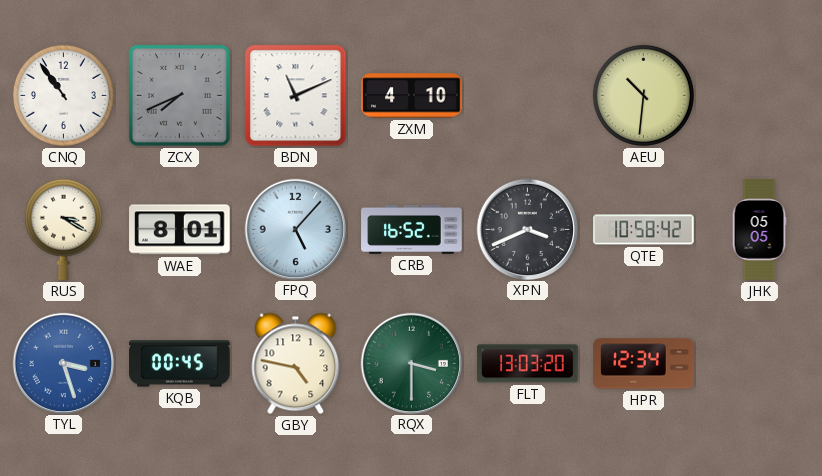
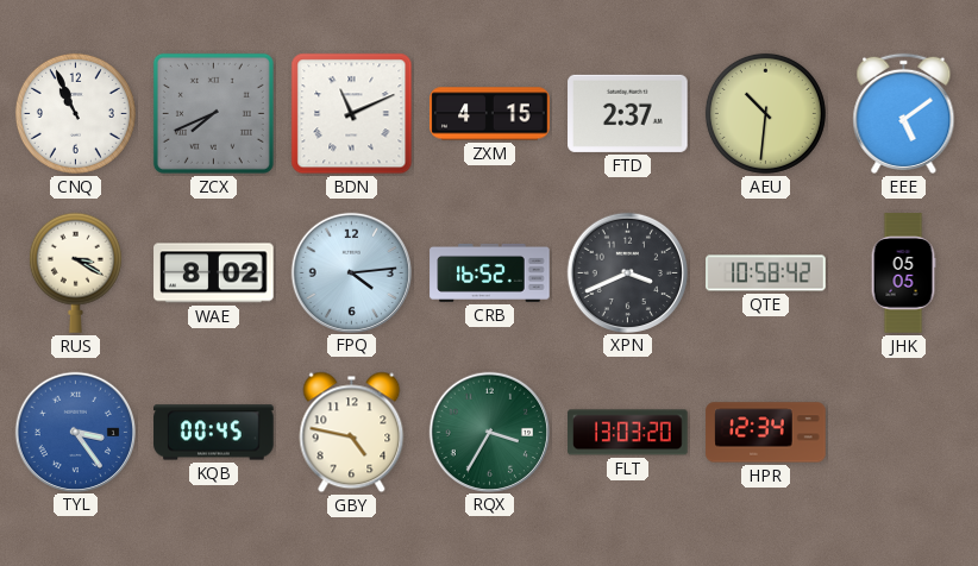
CNQ: 10:54 -> 10:56 (75, 113)
ZXM: 4:10 -> 4:15 (490, 114)
FTD: none -> 2:37 (628, 113)
EEE: none -> 5:09 (904, 113)
WAE: 8:01 -> 8:02 (214, 273)
FPQ: 5:07 -> 4:14 (351, 272)
TYL: 3:27 -> 3:24 (75, 432)
RQX: 3:30 -> 3:35 (489, 432)
